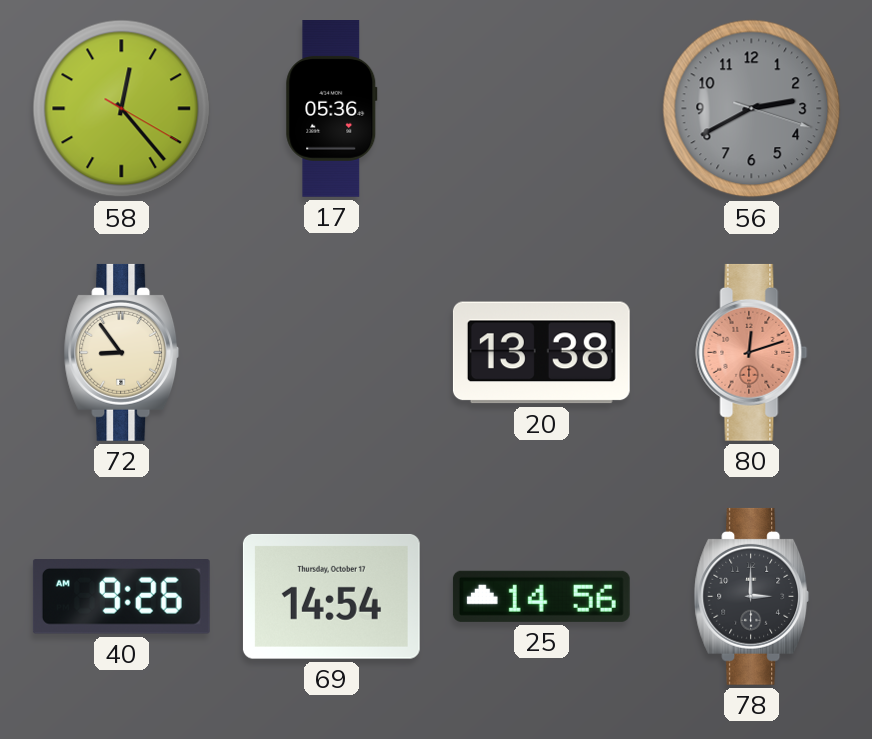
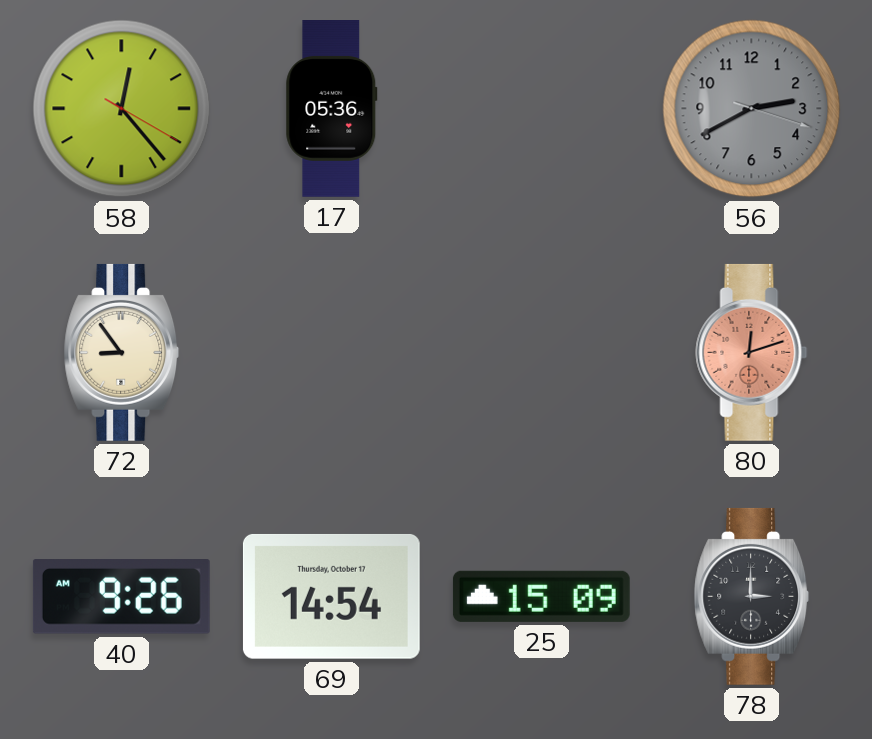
20: 13:38 -> none (541, 353)
25: 14:56 -> 15:09 (541, 596)
